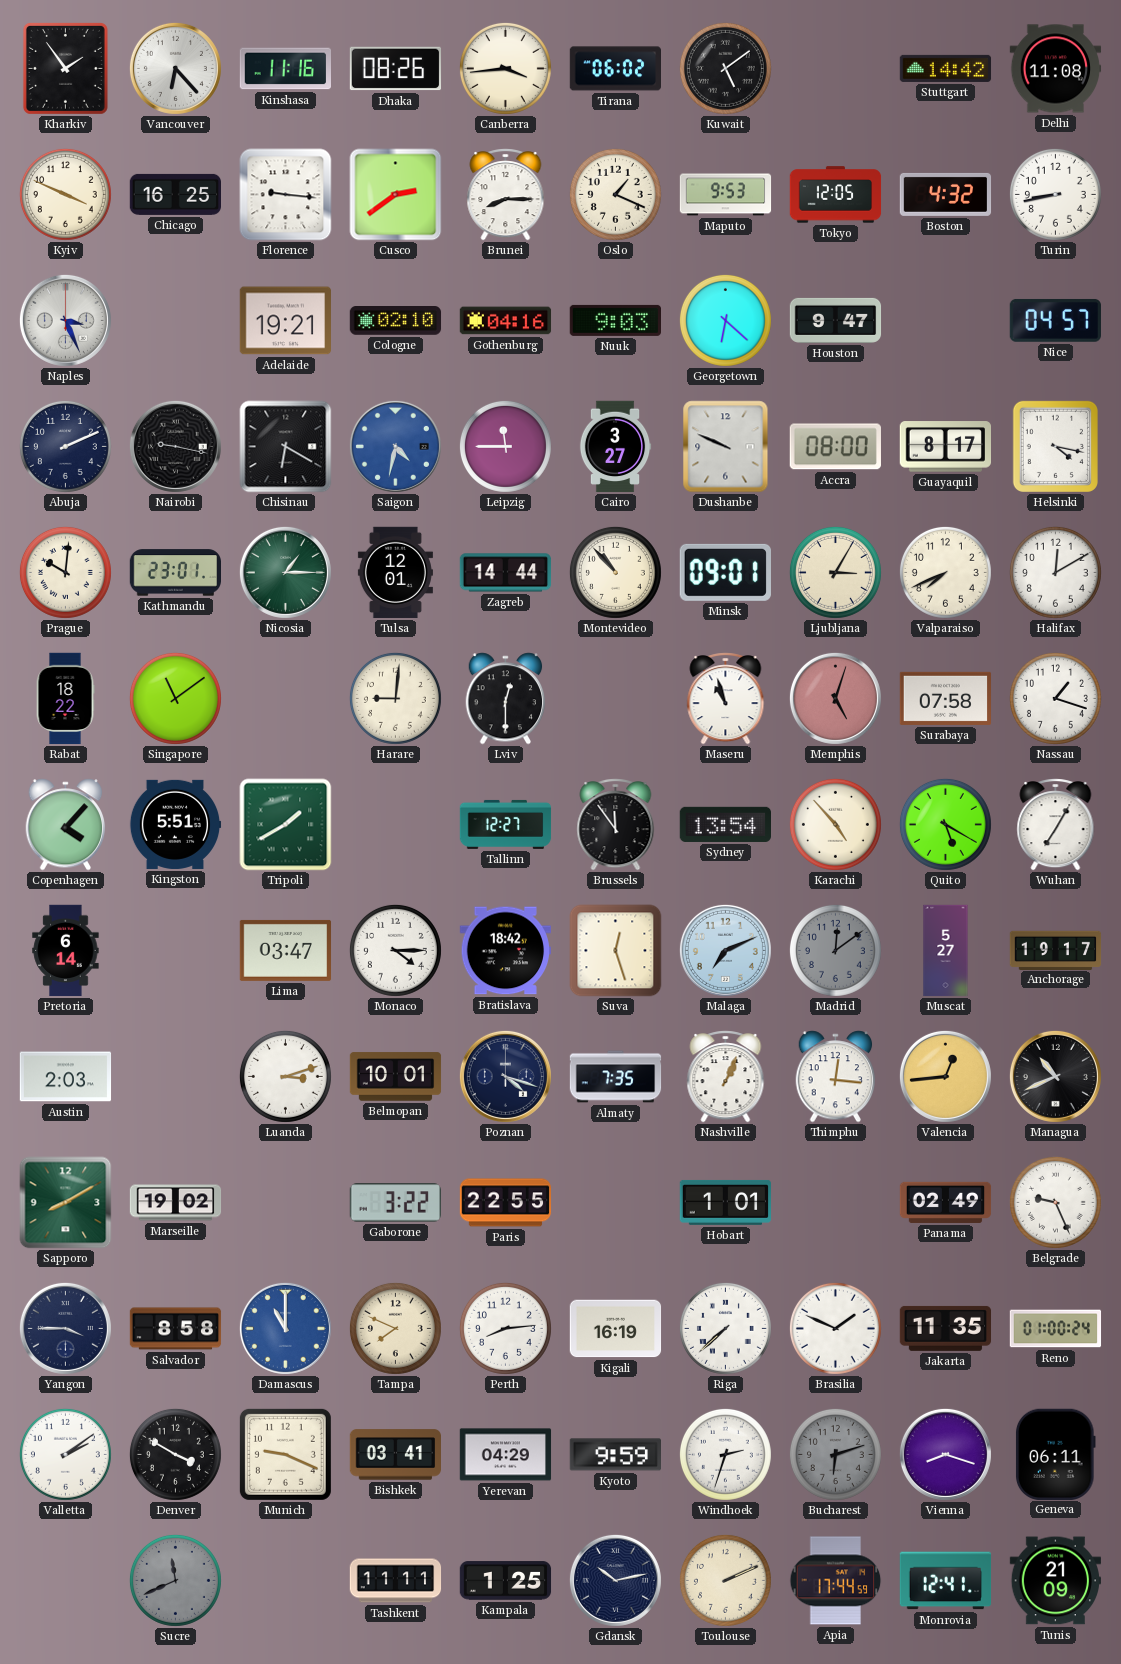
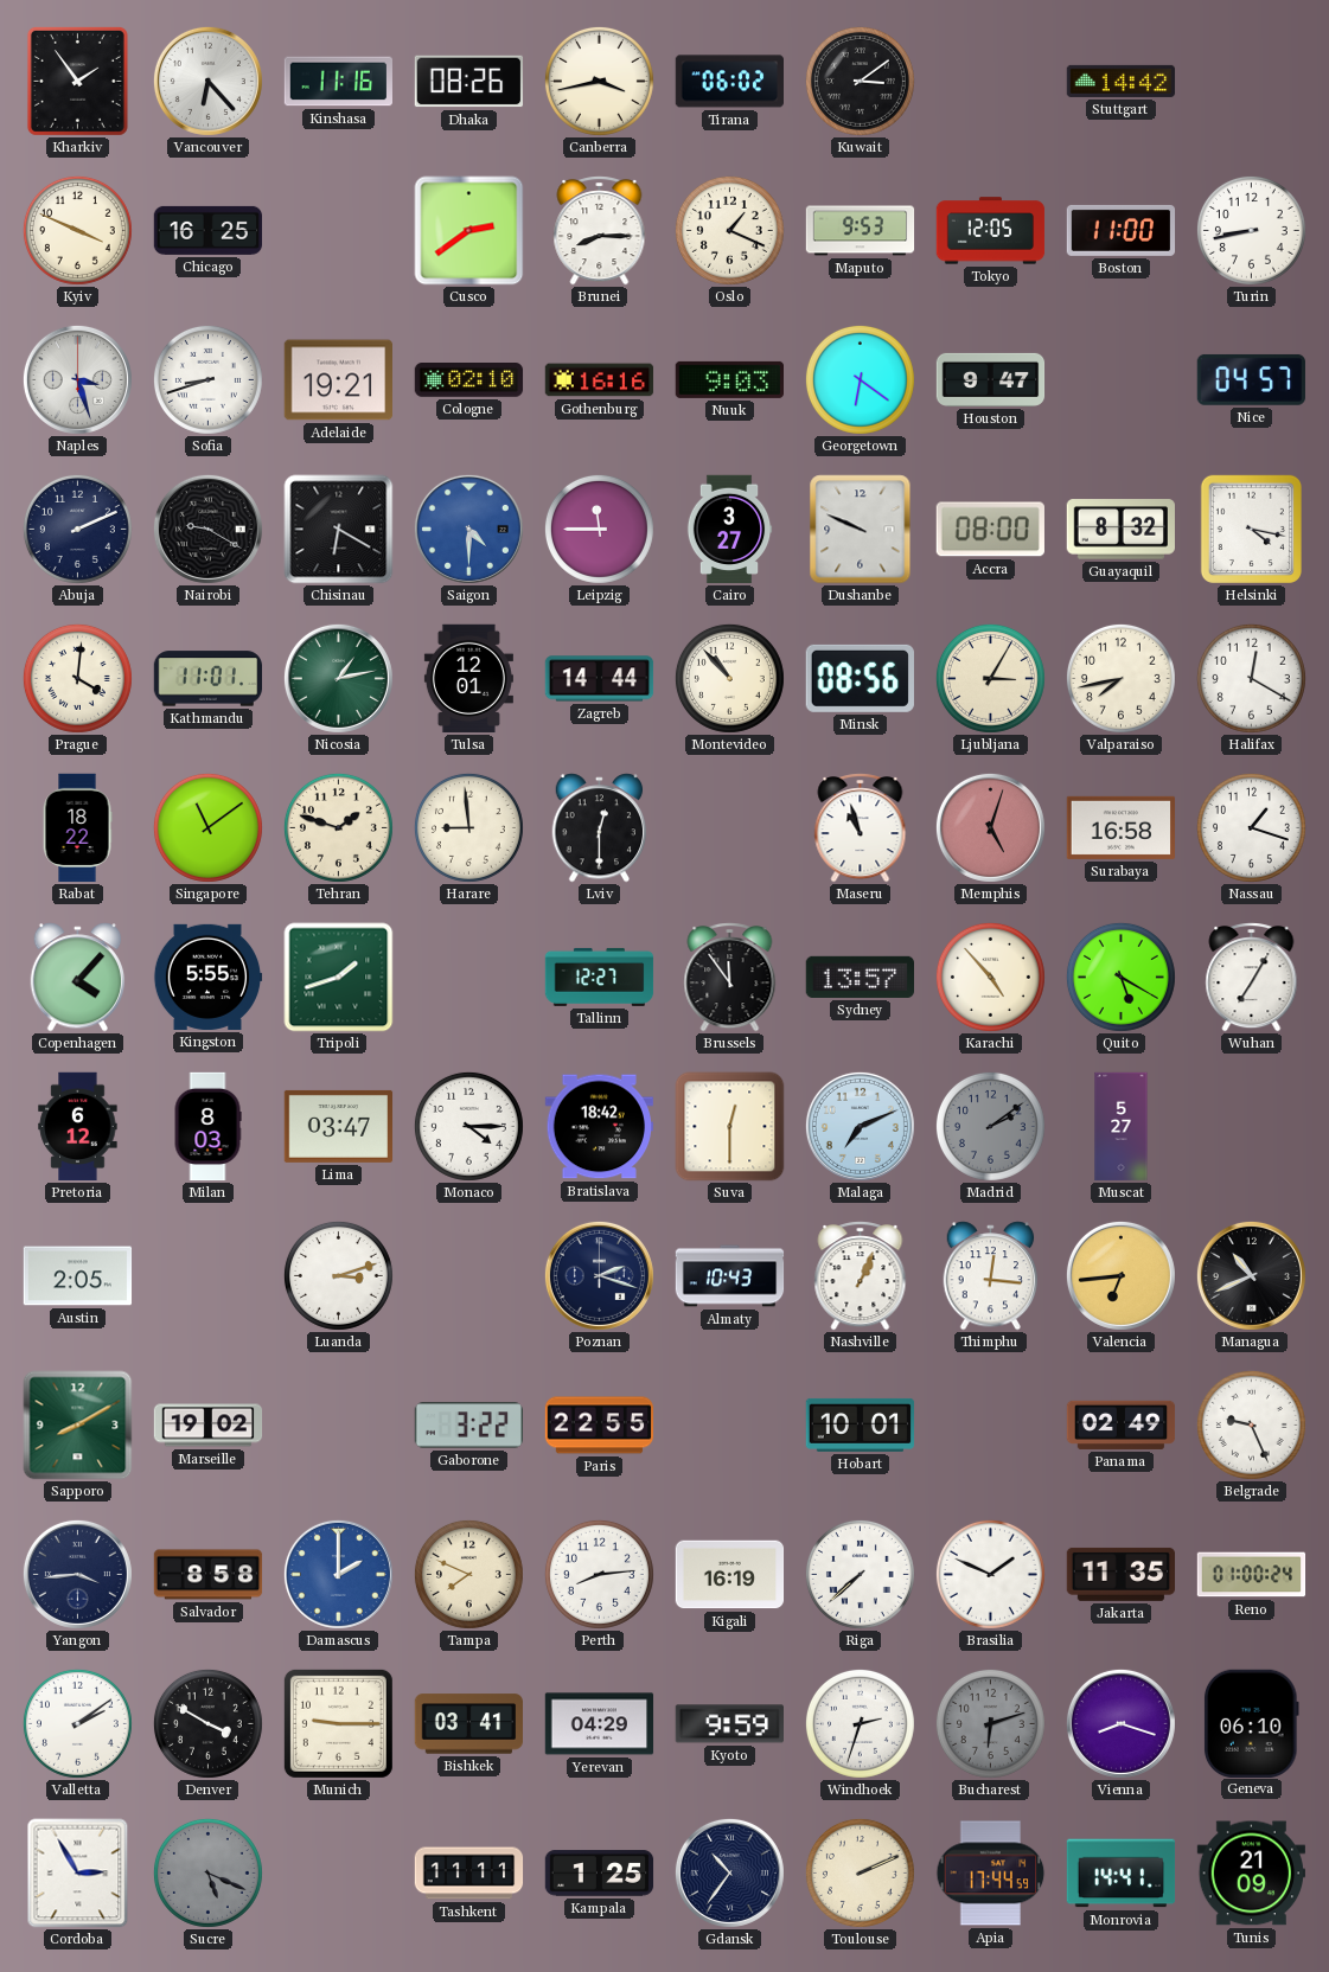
Canberra: 3:44 -> 3:43 (599, 81)
Kuwait: 5:09 -> 3:09 (860, 81)
Delhi: 11:08 -> none (1056, 69)
Florence: 9:16 -> none (286, 195)
Boston: 4:32 -> 11:00 (1122, 230)
Naples: 3:26 -> 3:27 (77, 379)
Sofia: none -> 8:42 (207, 379)
Gothenburg: 04:16 -> 16:16 (600, 380)
Georgetown: 6:22 -> 6:21 (860, 379)
Nairobi: 9:17 -> 9:20 (207, 529)
Saigon: 4:32 -> 4:30 (468, 529)
Guayaquil: 8:17 -> 8:32 (1120, 530)
Prague: 10:01 -> 4:01 (77, 678)
Kathmandu: 23:01 -> 11:01 (209, 679)
Nicosia: 1:15 -> 1:13 (338, 678)
Minsk: 09:01 -> 08:56 (860, 678)
Valparaiso: 7:41 -> 7:43 (1120, 678)
Halifax: 12:10 -> 12:20 (1251, 678)
Tehran: none -> 1:48 (338, 827)
Harare: 9:01 -> 8:59 (468, 827)
Surabaya: 07:58 -> 16:58 (1122, 827)
Kingston: 5:51 -> 5:55 (207, 977)
Tripoli: 1:40 -> 1:42 (339, 978)
Sydney: 13:54 -> 13:57 (860, 977)
Pretoria: 6:14 -> 6:12 (78, 1127)
Milan: none -> 8:03 (207, 1127)
Suva: 12:27 -> 12:30 (730, 1127)
Madrid: 12:09 -> 2:09 (990, 1126)
Anchorage: 19:17 -> none (1056, 950)
Austin: 2:03 -> 2:05 (78, 1276)
Belmopan: 10:01 -> none (396, 1077)
Poznan: 4:18 -> 2:18 (599, 1275)
Almaty: 7:35 -> 10:43 (730, 1276)
Valencia: 12:44 -> 6:44 (1120, 1275)
Hobart: 1:01 -> 10:01 (861, 1424)
Yangon: 3:45 -> 3:44 (77, 1574)
Damascus: 11:00 -> 2:00 (338, 1574)
Munich: 9:19 -> 9:15 (338, 1723)
Geneva: 06:11 -> 06:10 (1251, 1723)
Cordoba: none -> 2:55 (78, 1874)
Sucre: 11:41 -> 5:19 (207, 1872)
Gdansk: 10:13 -> 10:36 (729, 1872)
Monrovia: 12:41 -> 14:41 (1122, 1874)
